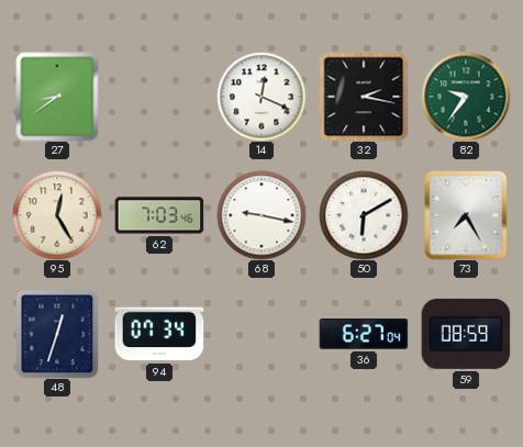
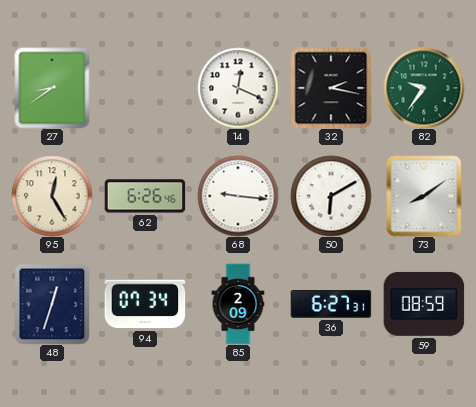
62: 7:03 -> 6:26 (145, 196)
68: 9:17 -> 9:16 (238, 196)
73: 7:25 -> 8:09 (424, 196)
85: none -> 2:09 (238, 304)
36: 6:27:04 -> 6:27:31 (331, 305)
